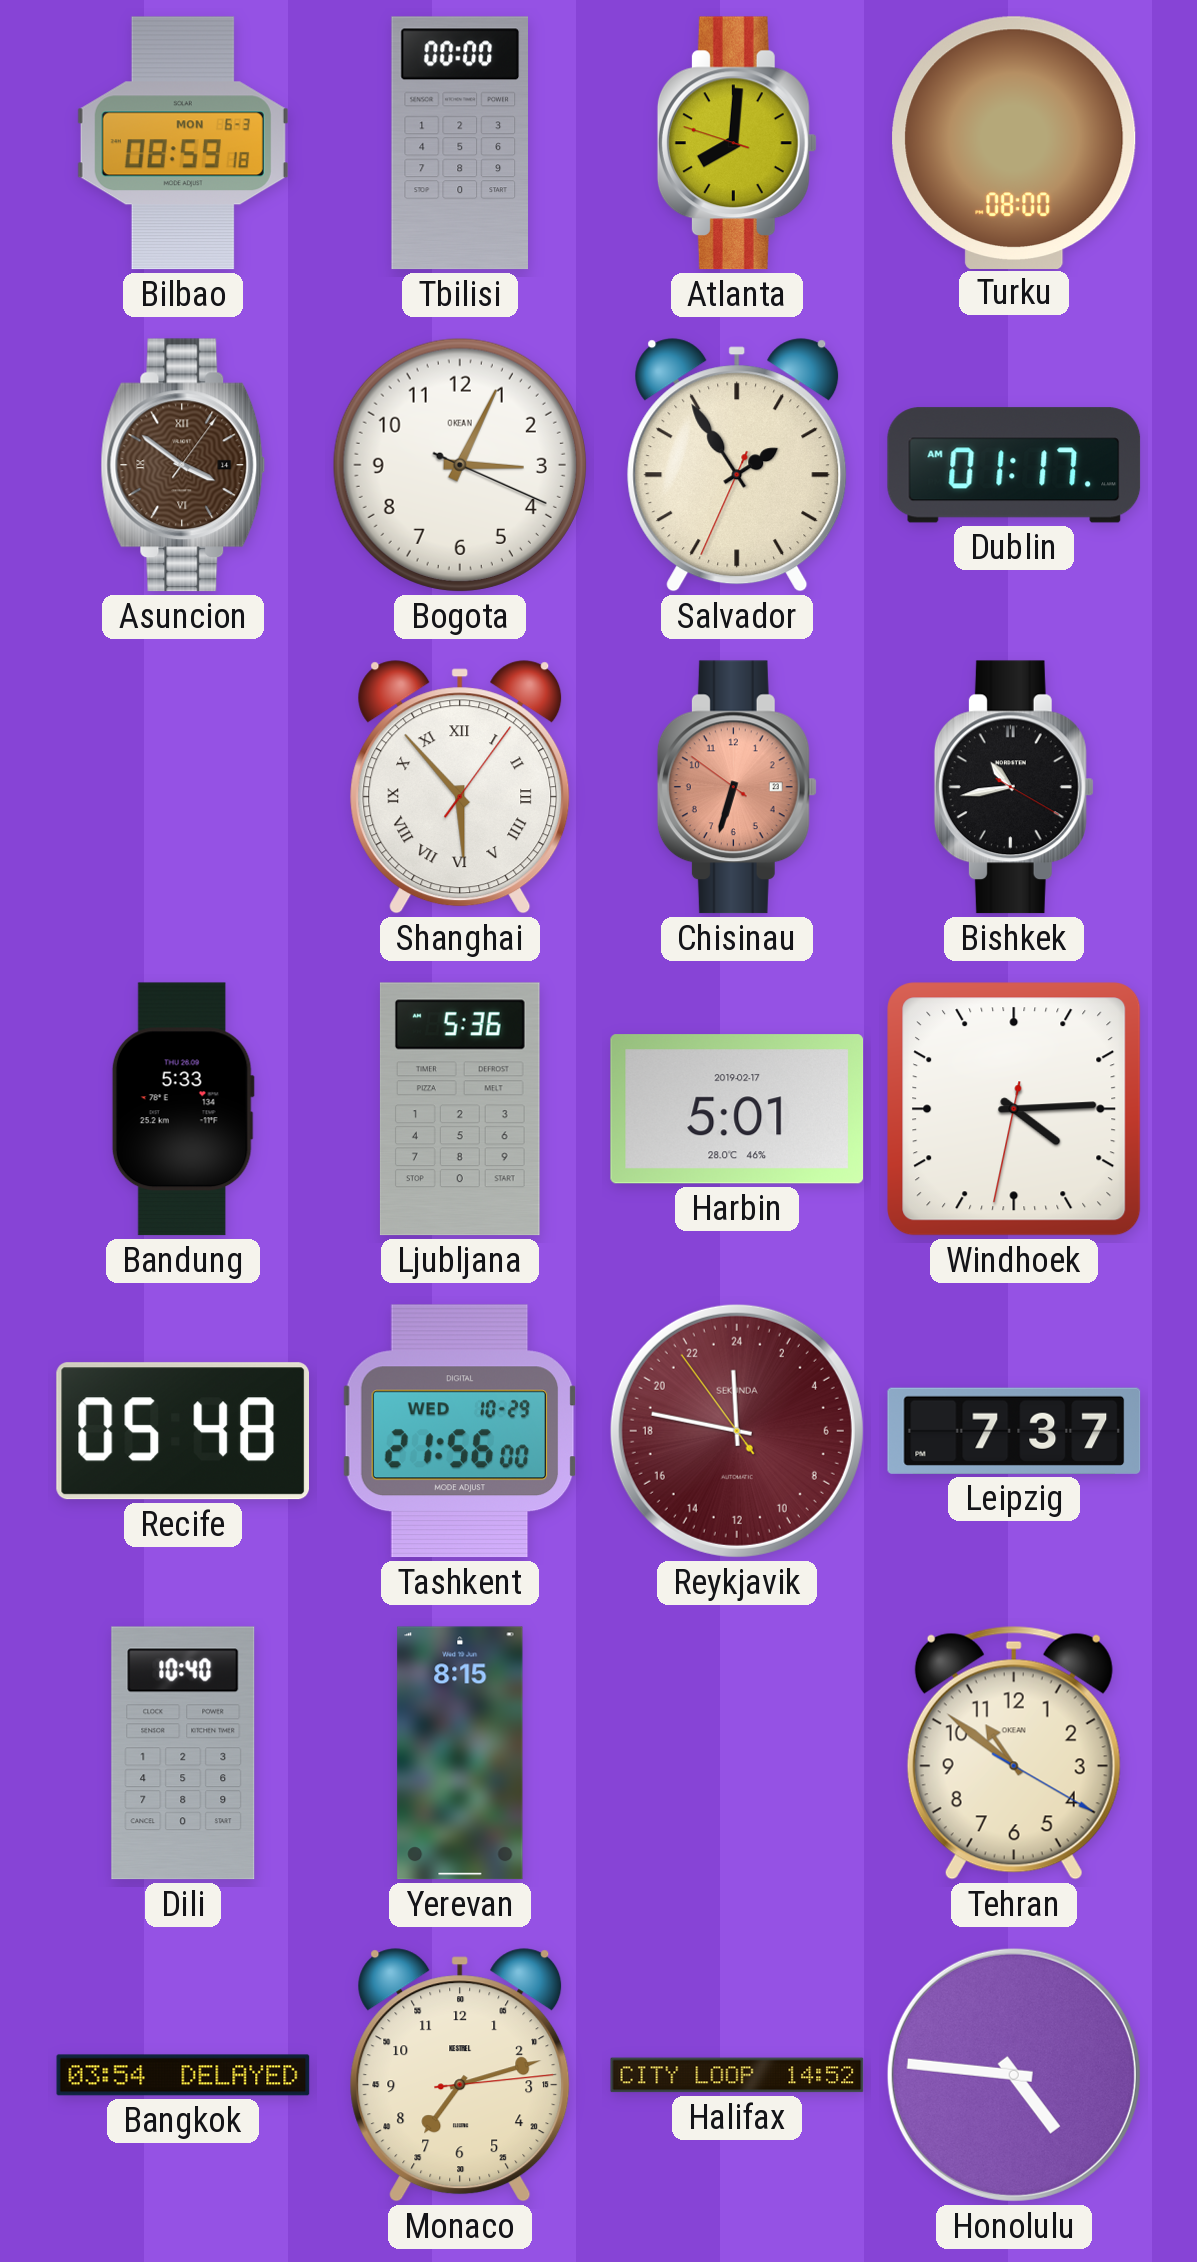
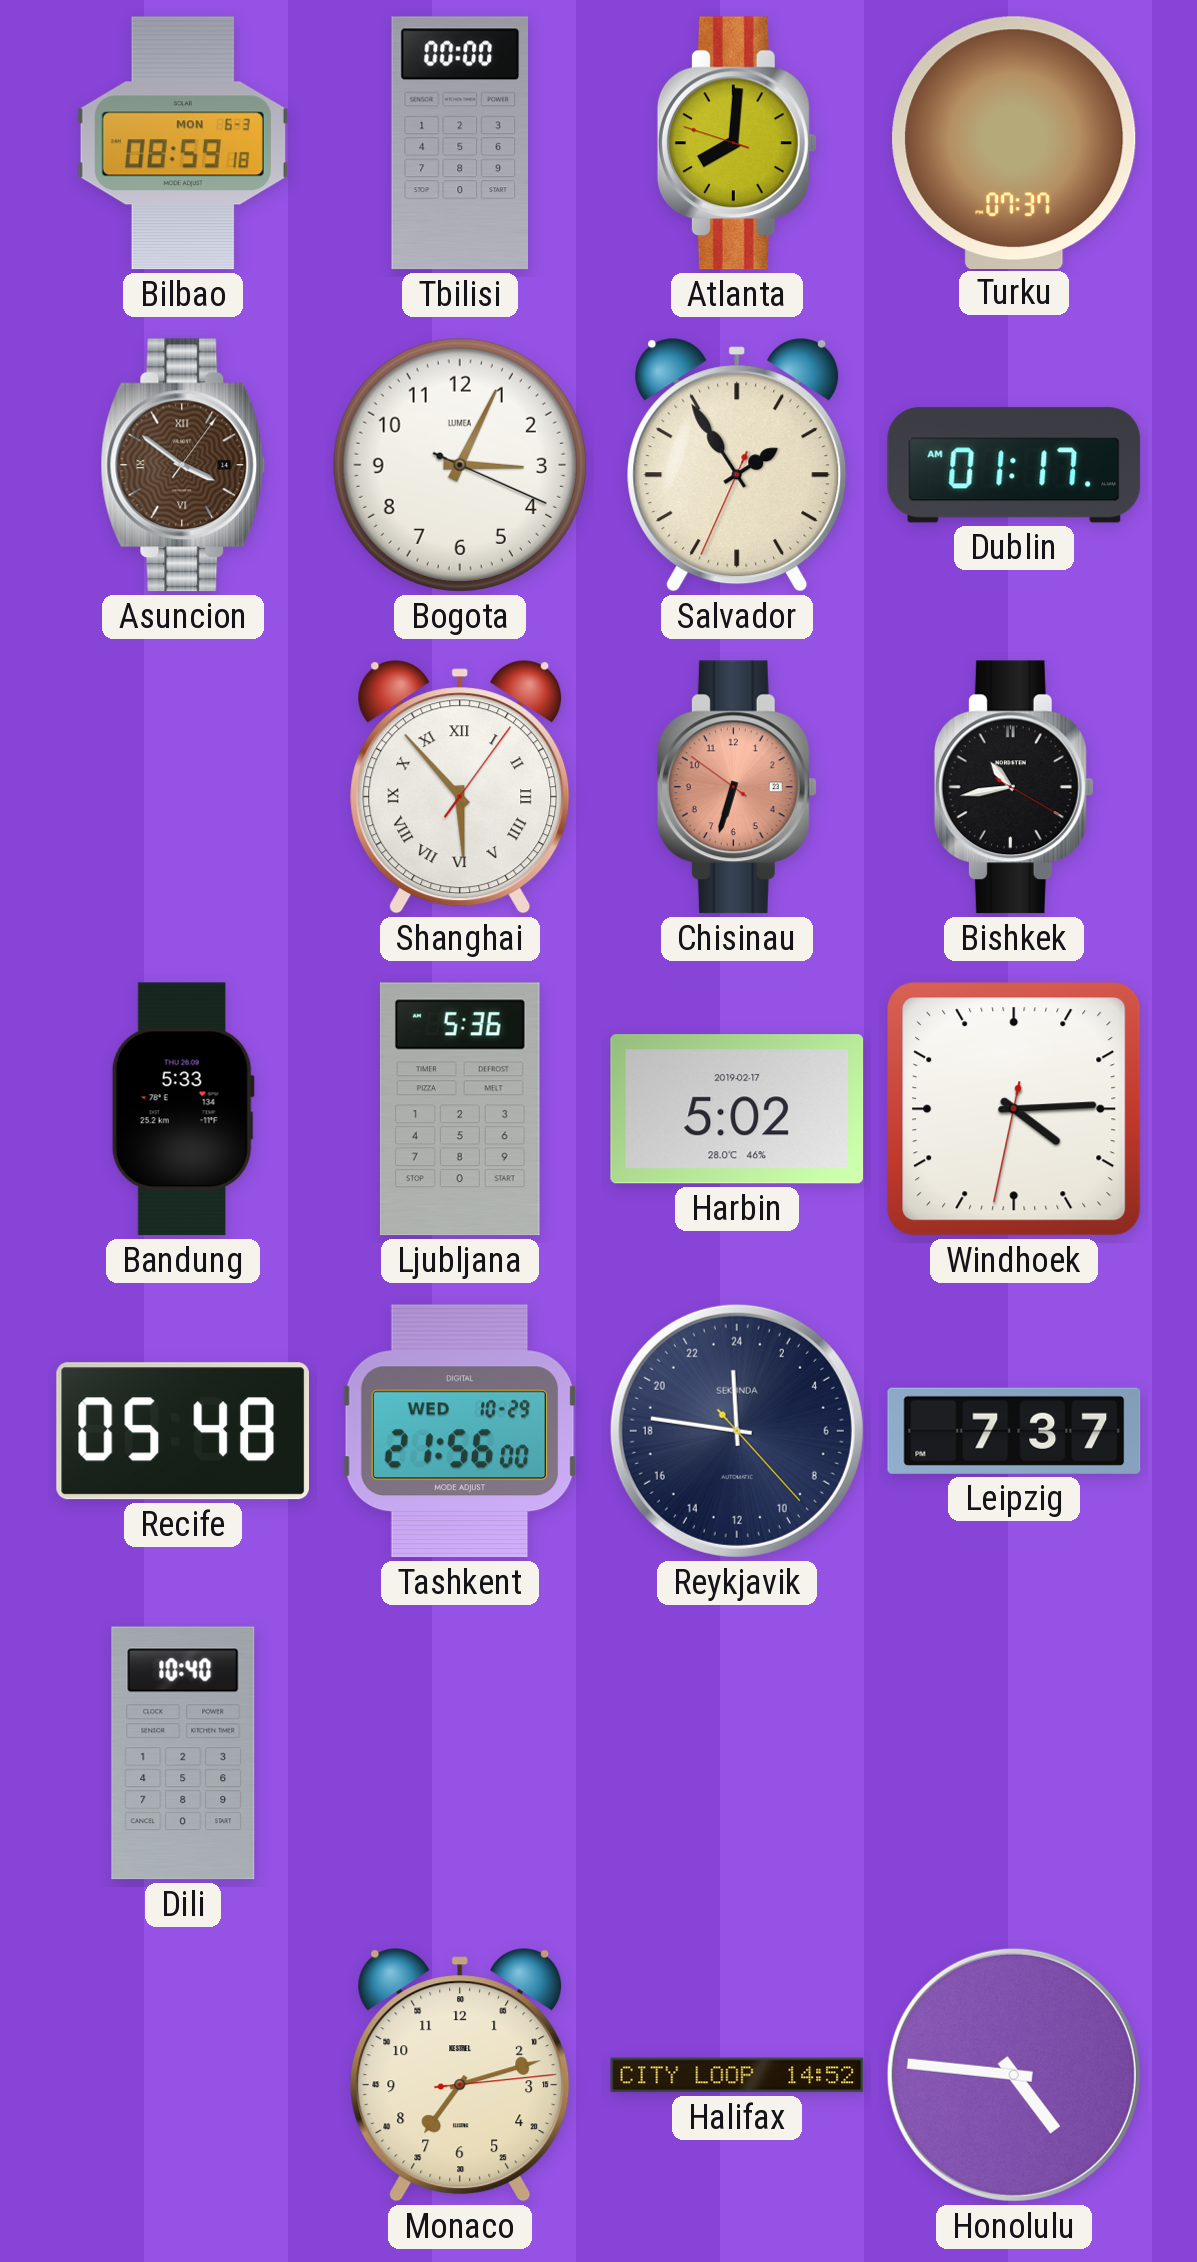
Turku: 08:00 -> 07:37 (1014, 142)
Bogota brand: OKEAN -> LUMEA (460, 465)
Harbin: 5:01 -> 5:02 (737, 1109)
Reykjavik: 23:46:54 -> 23:46:23 (737, 1431)
Reykjavik dial: burgundy -> navy (737, 1431)
Yerevan: 8:15 -> none (460, 1753)
Tehran: 10:51 -> none (1014, 1753)
Bangkok: 03:54 -> none (183, 2075)
